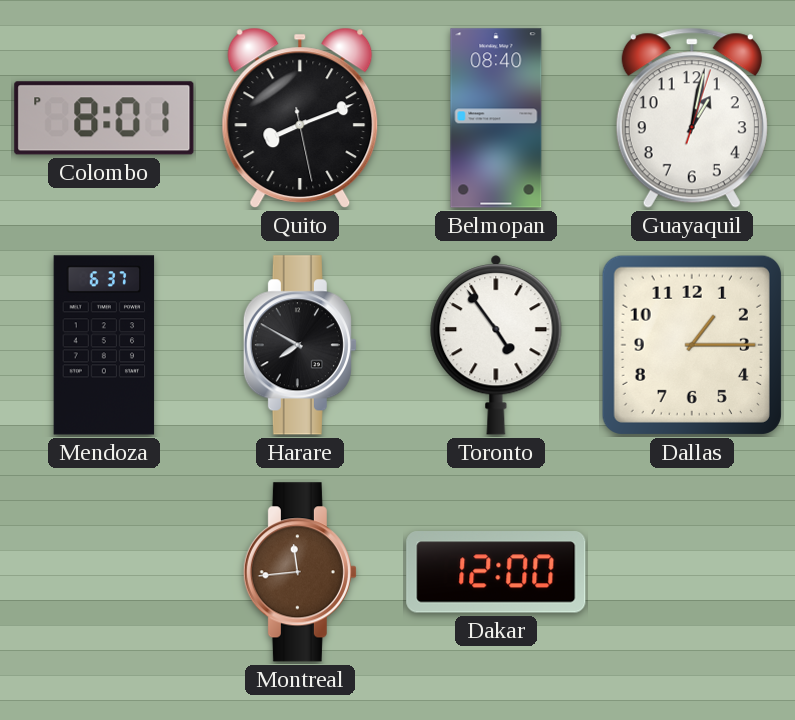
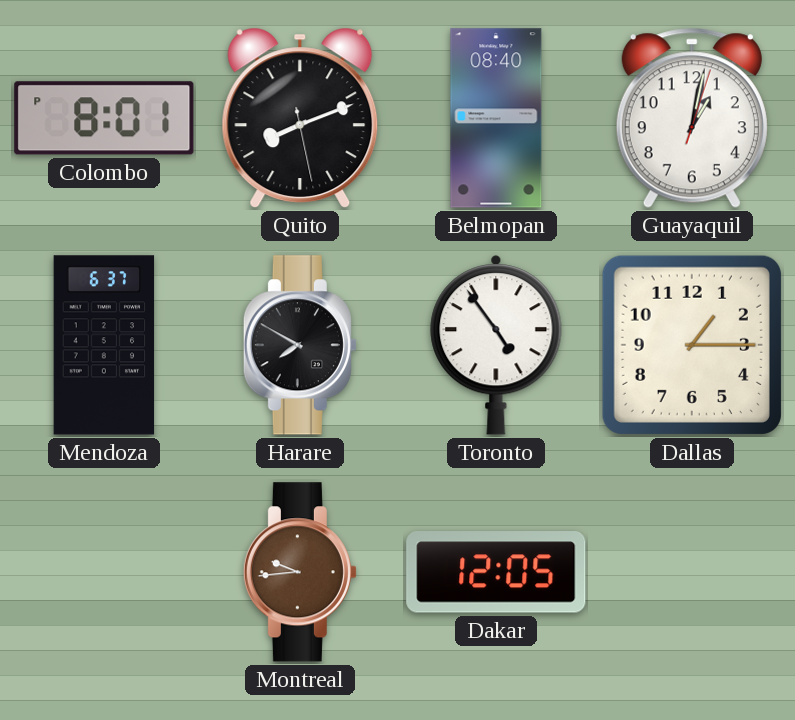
Montreal: 11:44 -> 9:44 (300, 572)
Dakar: 12:00 -> 12:05 (496, 572)
